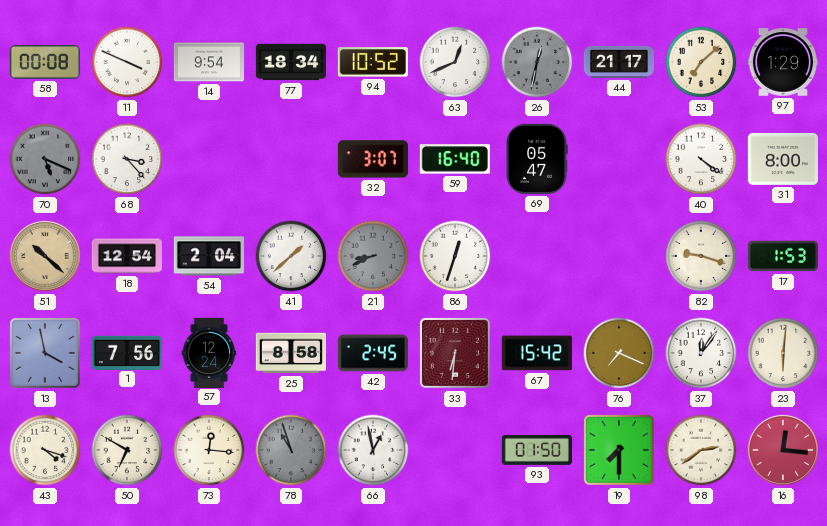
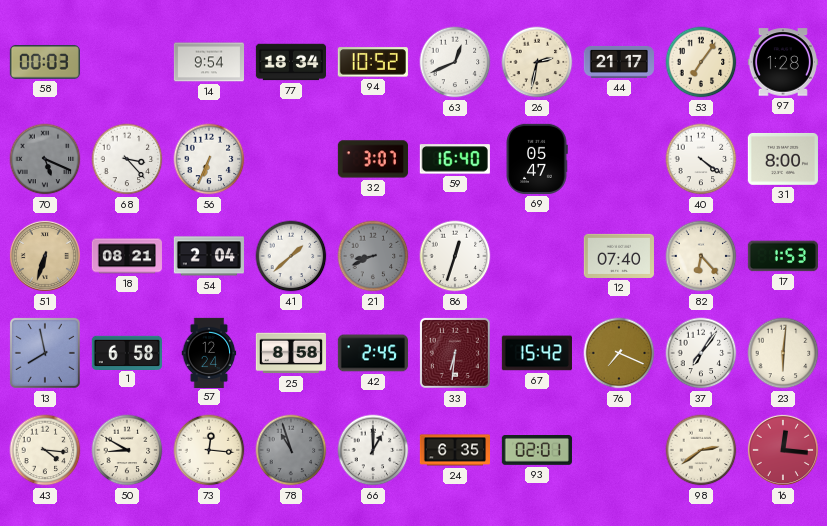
58: 00:08 -> 00:03 (45, 62)
11: 3:49 -> none (127, 62)
26: 12:32 -> 2:32 (537, 62)
26 dial: grey -> cream (537, 62)
53: 7:08 -> 7:06 (701, 62)
97: 1:29 -> 1:28 (782, 62)
56: none -> 6:34 (209, 159)
51: 10:22 -> 6:33 (45, 256)
18: 12:54 -> 08:21 (127, 256)
12: none -> 07:40 (619, 256)
82: 9:18 -> 6:23 (701, 256)
13: 3:58 -> 7:58 (45, 353)
1: 7:56 -> 6:58 (126, 352)
37: 12:06 -> 7:06 (701, 353)
43: 4:18 -> 4:16 (45, 450)
50: 6:50 -> 8:50 (127, 450)
66: 12:58 -> 1:00 (373, 450)
24: none -> 6:35 (454, 450)
93: 01:50 -> 02:01 (537, 451)
19: 7:30 -> none (619, 450)
